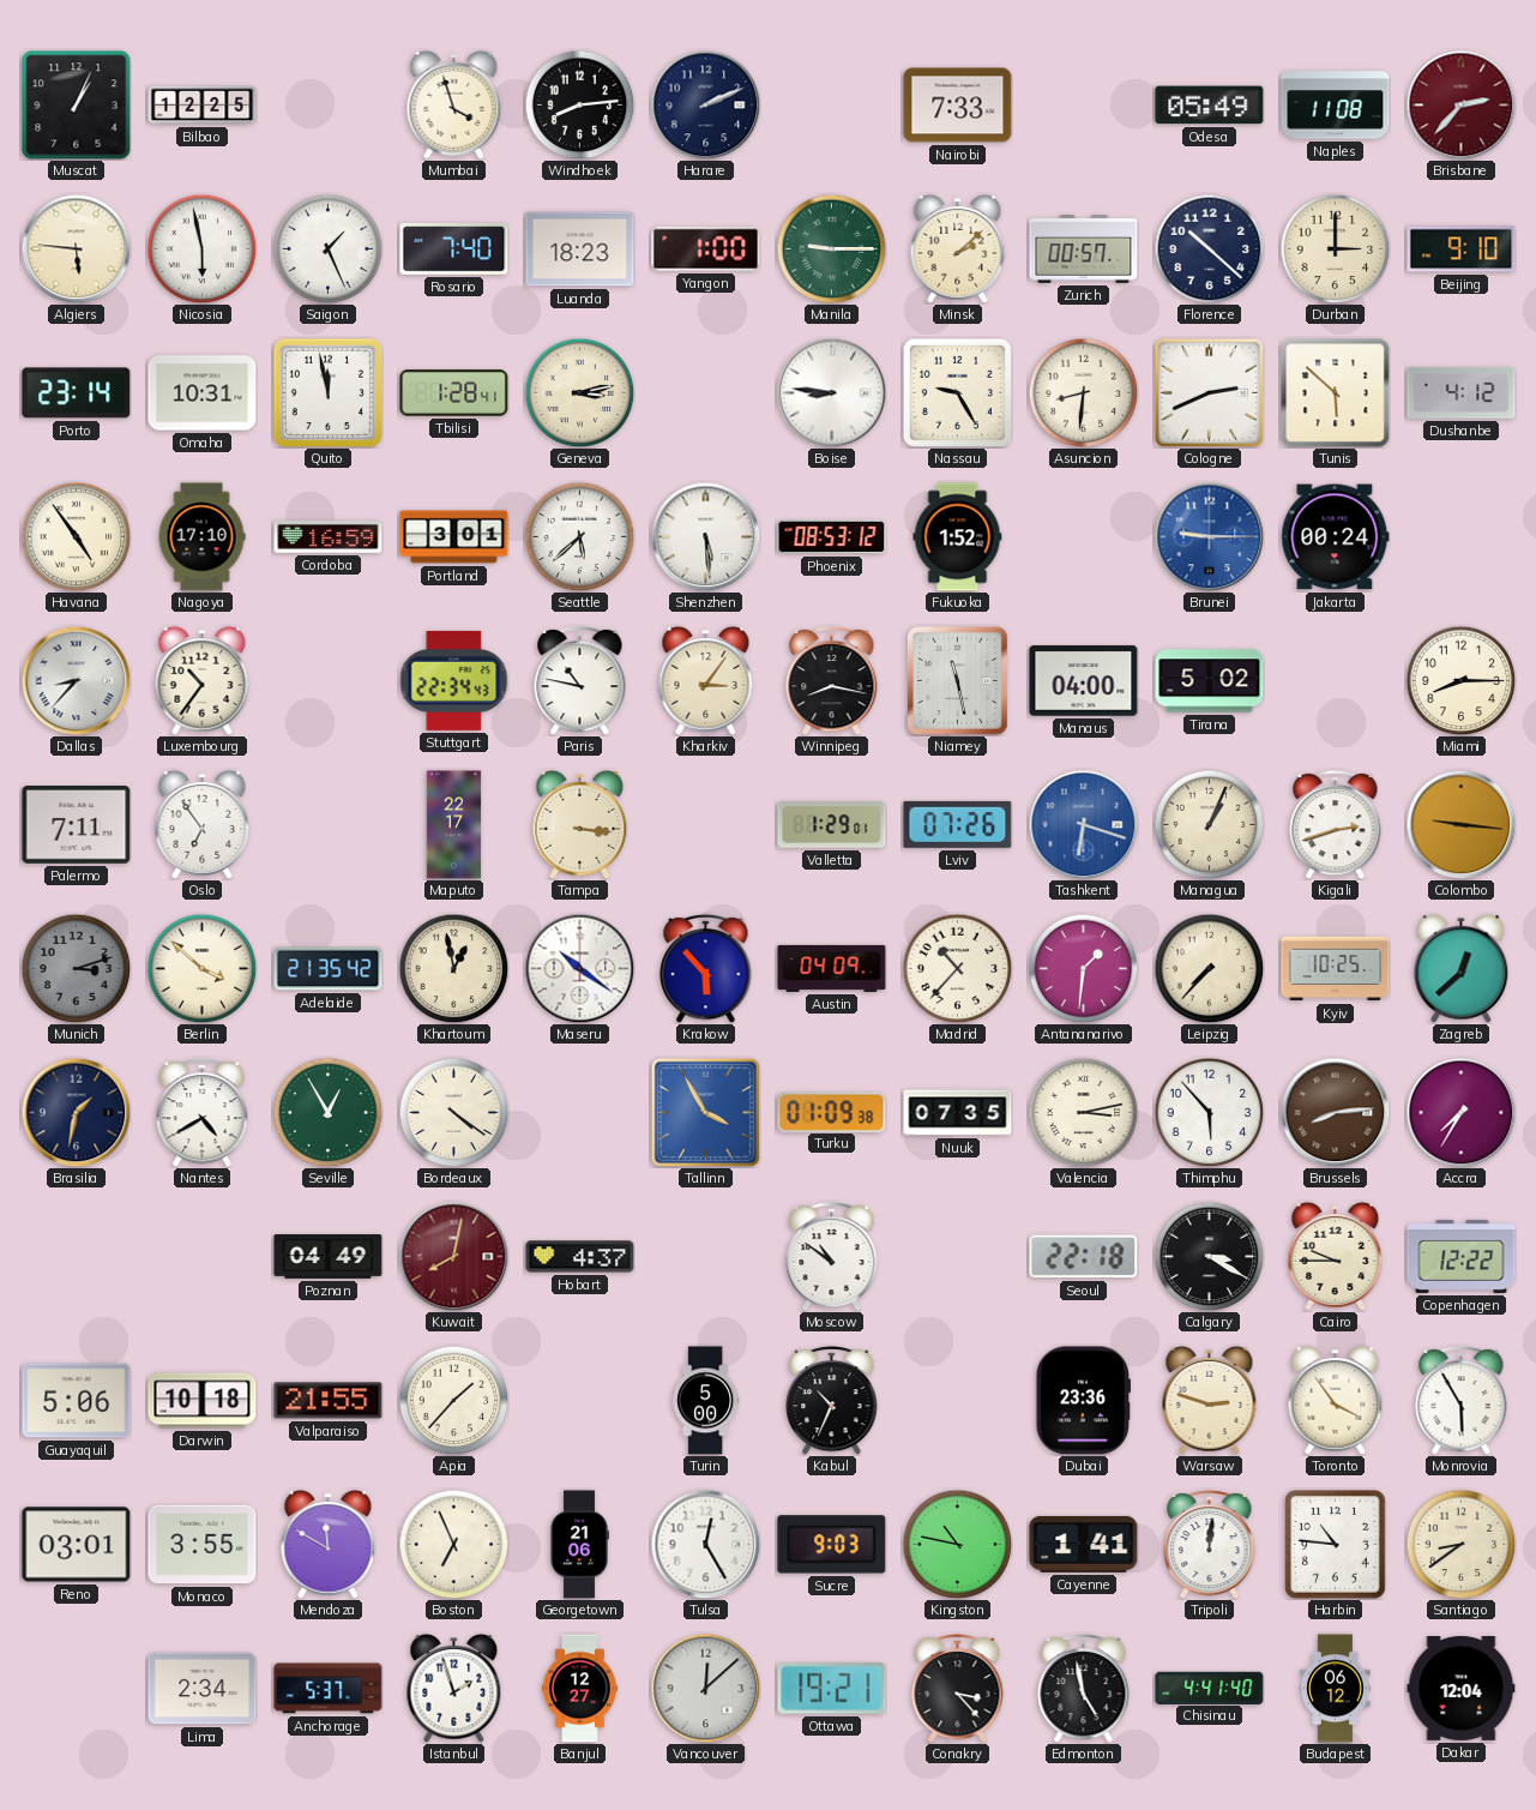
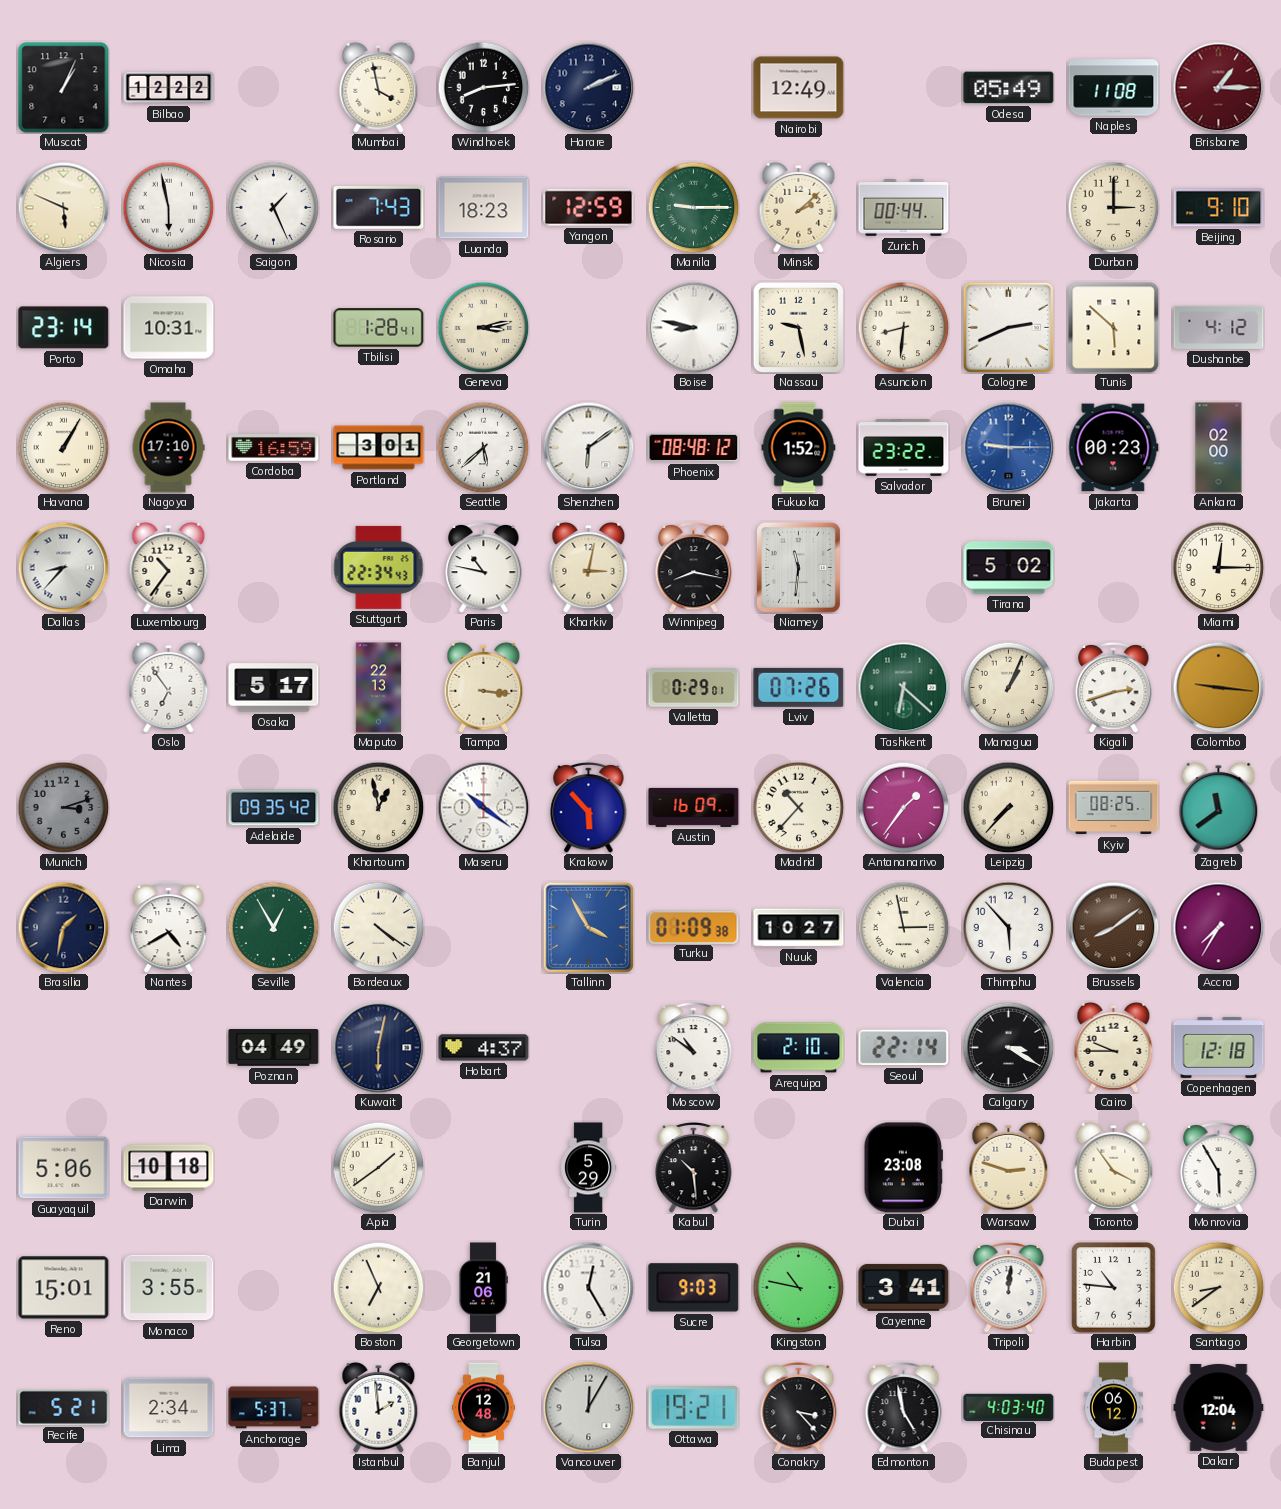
Bilbao: 12:25 -> 12:22 (169, 88)
Mumbai: 3:57 -> 3:58 (379, 87)
Nairobi: 7:33 -> 12:49 (799, 88)
Brisbane: 2:37 -> 1:15 (1218, 87)
Algiers: 5:46 -> 5:49 (63, 207)
Rosario: 7:40 -> 7:43 (379, 208)
Yangon: 1:00 -> 12:59 (589, 208)
Zurich: 00:57 -> 00:44 (904, 208)
Florence: 10:22 -> none (1209, 248)
Quito: 11:58 -> none (327, 392)
Boise: 8:46 -> 8:47 (693, 327)
Nassau: 9:25 -> 9:28 (798, 327)
Havana: 4:54 -> 1:05 (63, 447)
Shenzhen: 5:29 -> 6:09 (588, 447)
Phoenix: 08:53 -> 08:48 (694, 448)
Salvador: none -> 23:22 (904, 448)
Jakarta: 00:24 -> 00:23 (1114, 448)
Ankara: none -> 02:00 (1219, 448)
Kharkiv: 3:06 -> 3:02 (589, 567)
Niamey: 11:28 -> 11:31 (798, 567)
Manaus: 04:00 -> none (1084, 681)
Miami: 8:15 -> 12:15 (1218, 567)
Palermo: 7:11 -> none (77, 825)
Osaka: none -> 5:17 (274, 688)
Maputo: 22:17 -> 22:13 (379, 688)
Valletta: 1:29 -> 0:29 (694, 688)
Tashkent: 6:18 -> 6:22 (903, 687)
Tashkent dial: blue -> green (903, 687)
Berlin: 3:52 -> none (201, 968)
Adelaide: 21:35 -> 09:35 (274, 808)
Austin: 04:09 -> 16:09 (694, 807)
Antananarivo: 1:31 -> 1:36 (903, 807)
Kyiv: 10:25 -> 08:25 (1114, 808)
Zagreb: 12:38 -> 11:39 (1219, 807)
Nuuk: 07:35 -> 10:27 (799, 928)
Valencia: 3:13 -> 2:58 (903, 927)
Brussels: 8:14 -> 8:09 (1113, 927)
Kuwait: 8:02 -> 6:02 (378, 1047)
Kuwait dial: burgundy -> navy (378, 1047)
Arequipa: none -> 2:10 (799, 1048)
Seoul: 22:18 -> 22:14 (904, 1048)
Copenhagen: 12:22 -> 12:18 (1219, 1047)
Valparaiso: 21:55 -> none (329, 1401)
Apia: 1:37 -> 1:39 (378, 1167)
Turin: 5:00 -> 5:29 (589, 1168)
Kabul: 10:34 -> 10:29 (694, 1167)
Dubai: 23:36 -> 23:08 (903, 1168)
Reno: 03:01 -> 15:01 (64, 1288)
Mendoza: 11:50 -> none (329, 1544)
Cayenne: 1:41 -> 3:41 (904, 1287)
Recife: none -> 5:21 (64, 1407)
Istanbul: 1:57 -> 1:59 (379, 1407)
Banjul: 12:27 -> 12:48 (484, 1408)
Vancouver: 12:08 -> 12:05 (588, 1407)
Chisinau: 4:41 -> 4:03 (1009, 1407)
